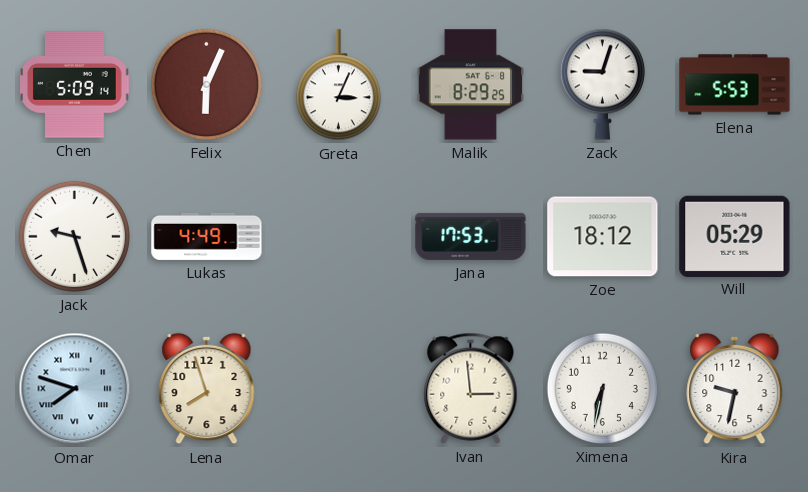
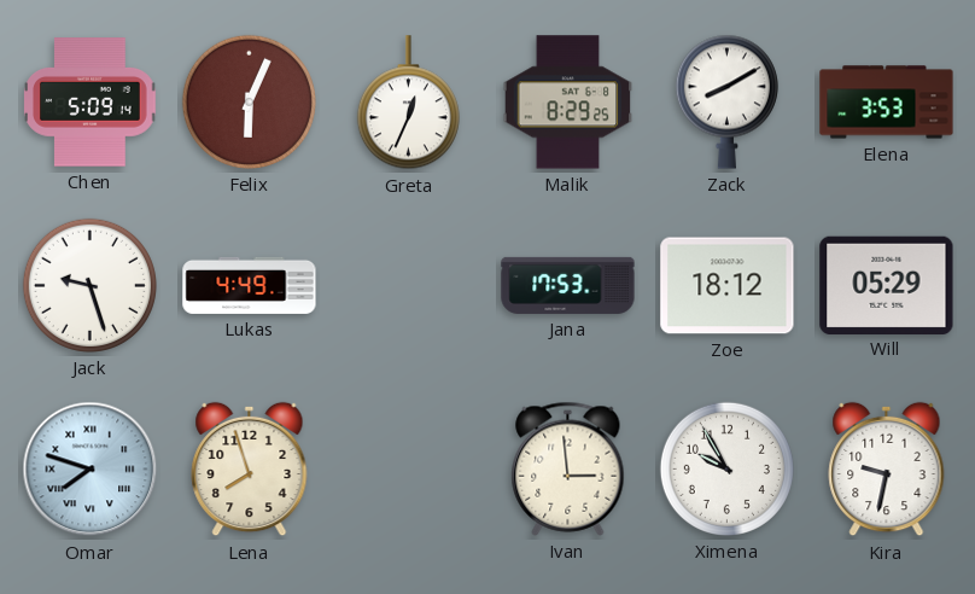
Greta: 3:04 -> 12:34 (408, 103)
Zack: 9:03 -> 8:10 (726, 101)
Elena: 5:53 -> 3:53 (887, 103)
Ximena: 6:32 -> 9:55 (726, 468)
